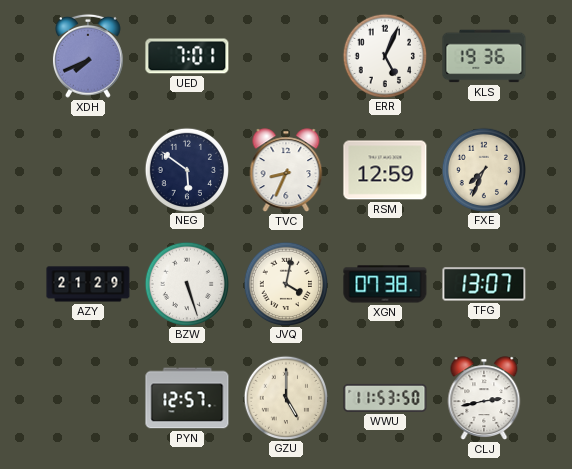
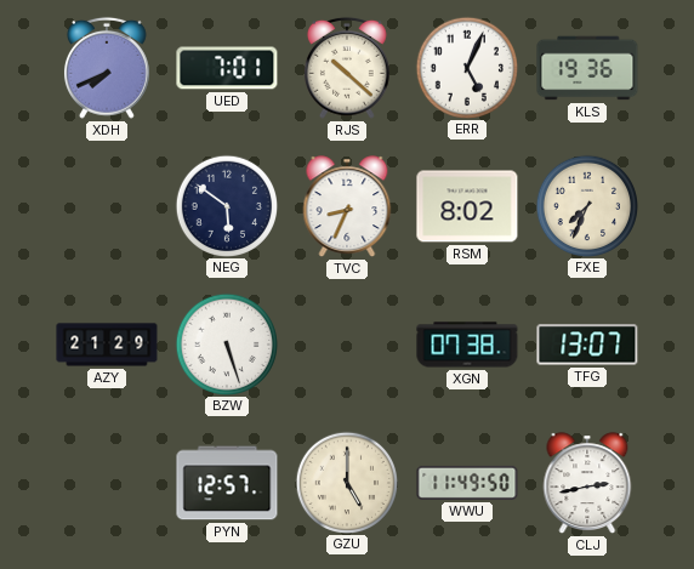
RJS: none -> 10:22 (347, 68)
RSM: 12:59 -> 8:02 (467, 206)
JVQ: 4:02 -> none (285, 283)
WWU: 11:53 -> 11:49 (467, 483)
